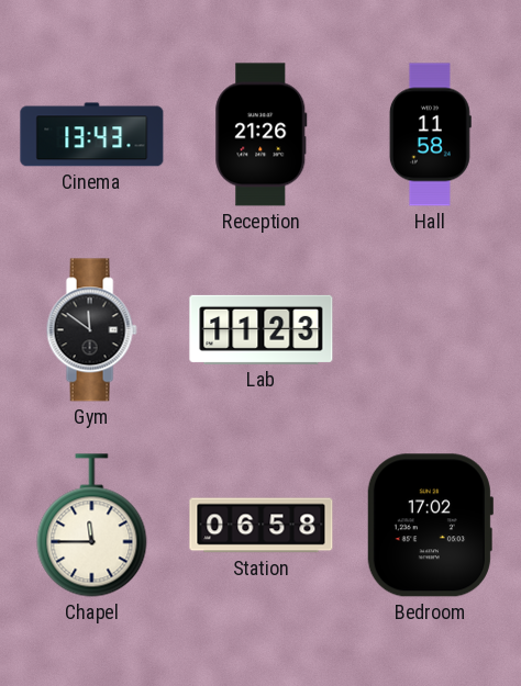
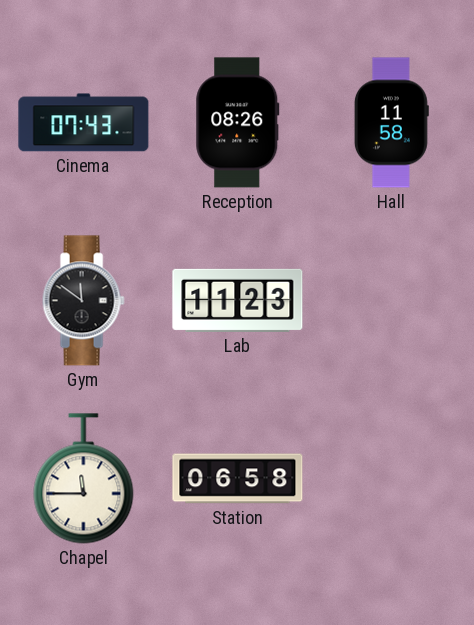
Cinema: 13:43 -> 07:43 (84, 123)
Reception: 21:26 -> 08:26 (238, 123)
Bedroom: 17:02 -> none (430, 526)
